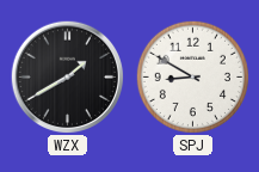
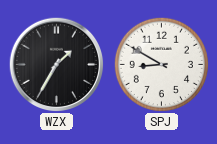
WZX: 1:40 -> 1:35 (56, 64)
